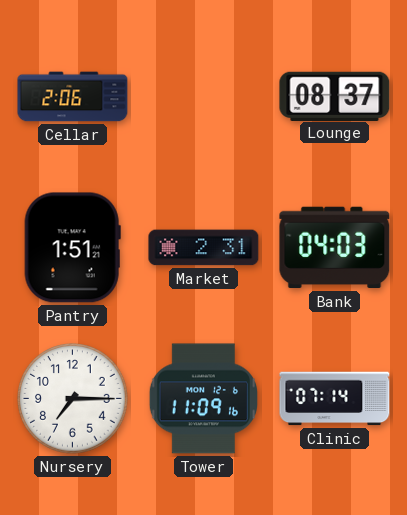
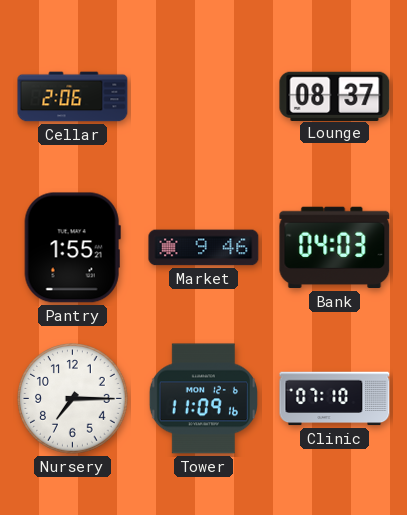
Pantry: 1:51 -> 1:55 (72, 248)
Market: 2:31 -> 9:46 (204, 248)
Clinic: 07:14 -> 07:10 (335, 399)
